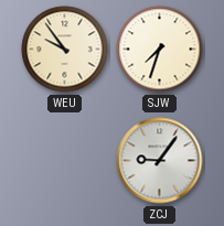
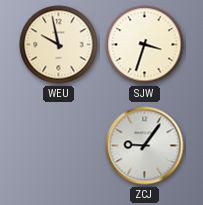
WEU: 9:54 -> 9:58 (59, 45)
SJW: 7:33 -> 3:33 (145, 45)
